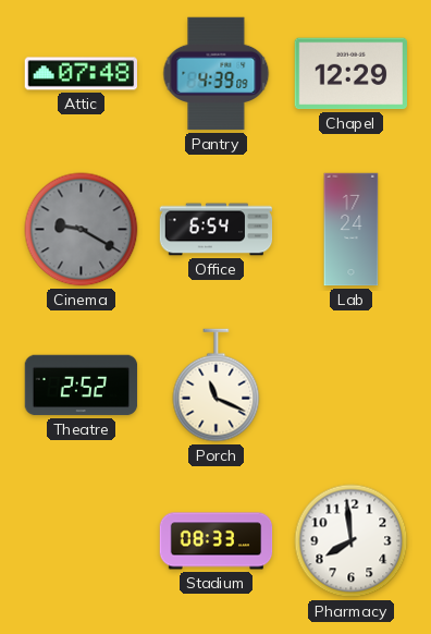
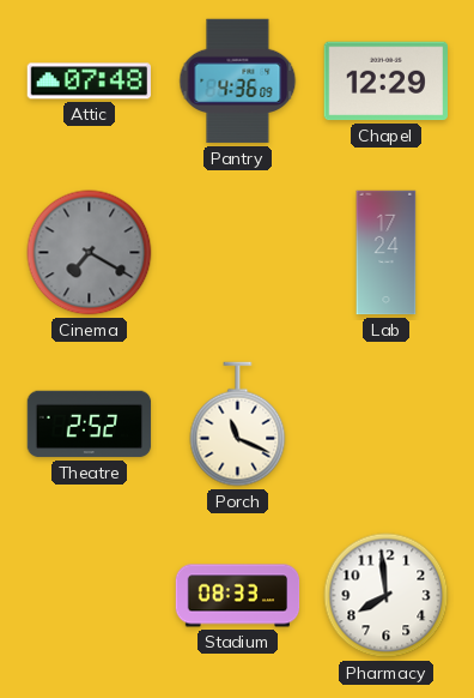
Pantry: 4:39 -> 4:36 (238, 82)
Cinema: 9:20 -> 7:20 (90, 253)
Office: 6:54 -> none (217, 230)
